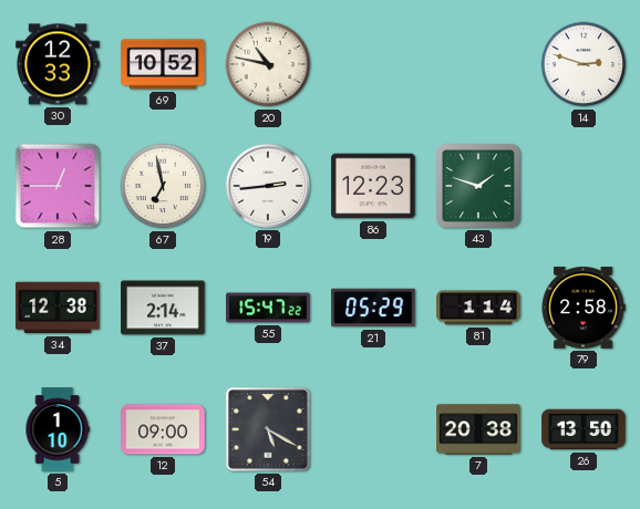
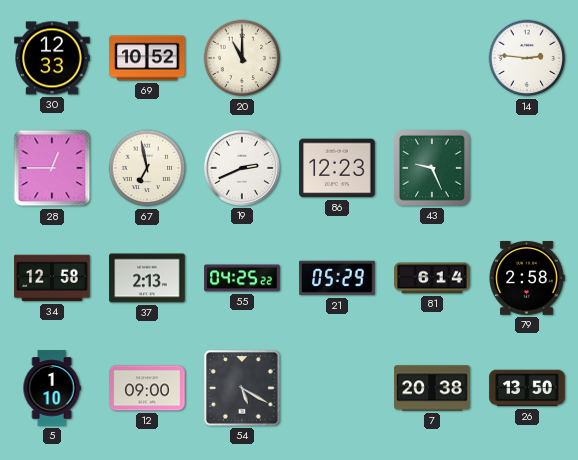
20: 10:47 -> 11:00 (242, 58)
14: 2:48 -> 2:46 (527, 58)
19: 2:44 -> 2:41 (242, 168)
43: 1:48 -> 9:26 (432, 168)
34: 12:38 -> 12:58 (52, 278)
37: 2:14 -> 2:13 (147, 278)
55: 15:47 -> 04:25 (242, 278)
81: 1:14 -> 6:14 (432, 278)
